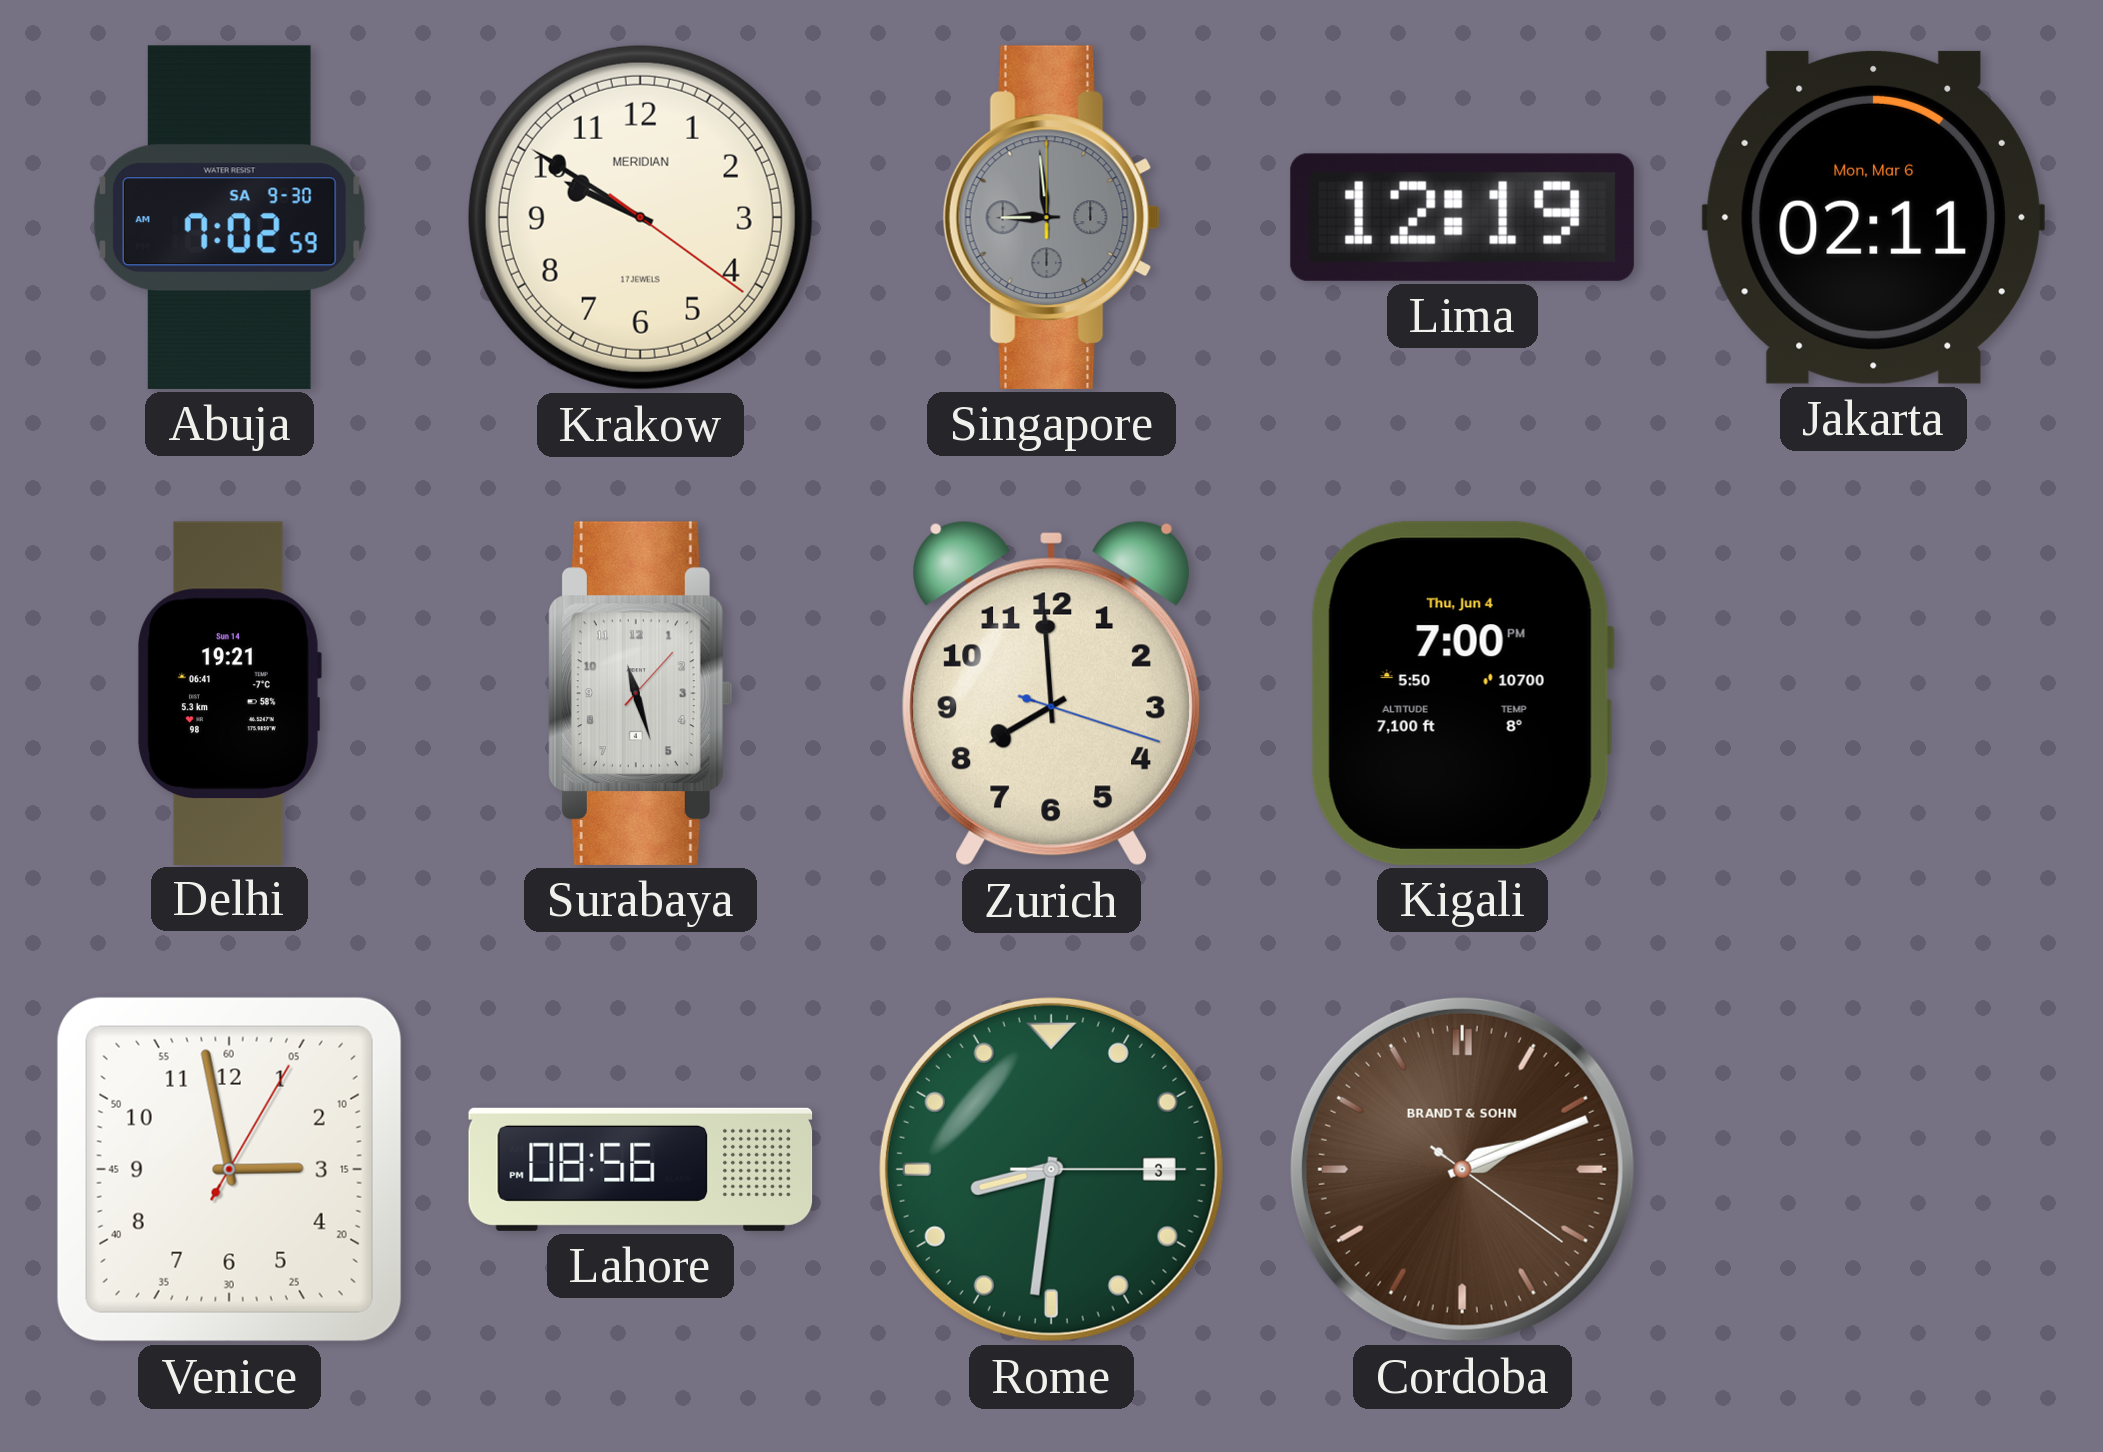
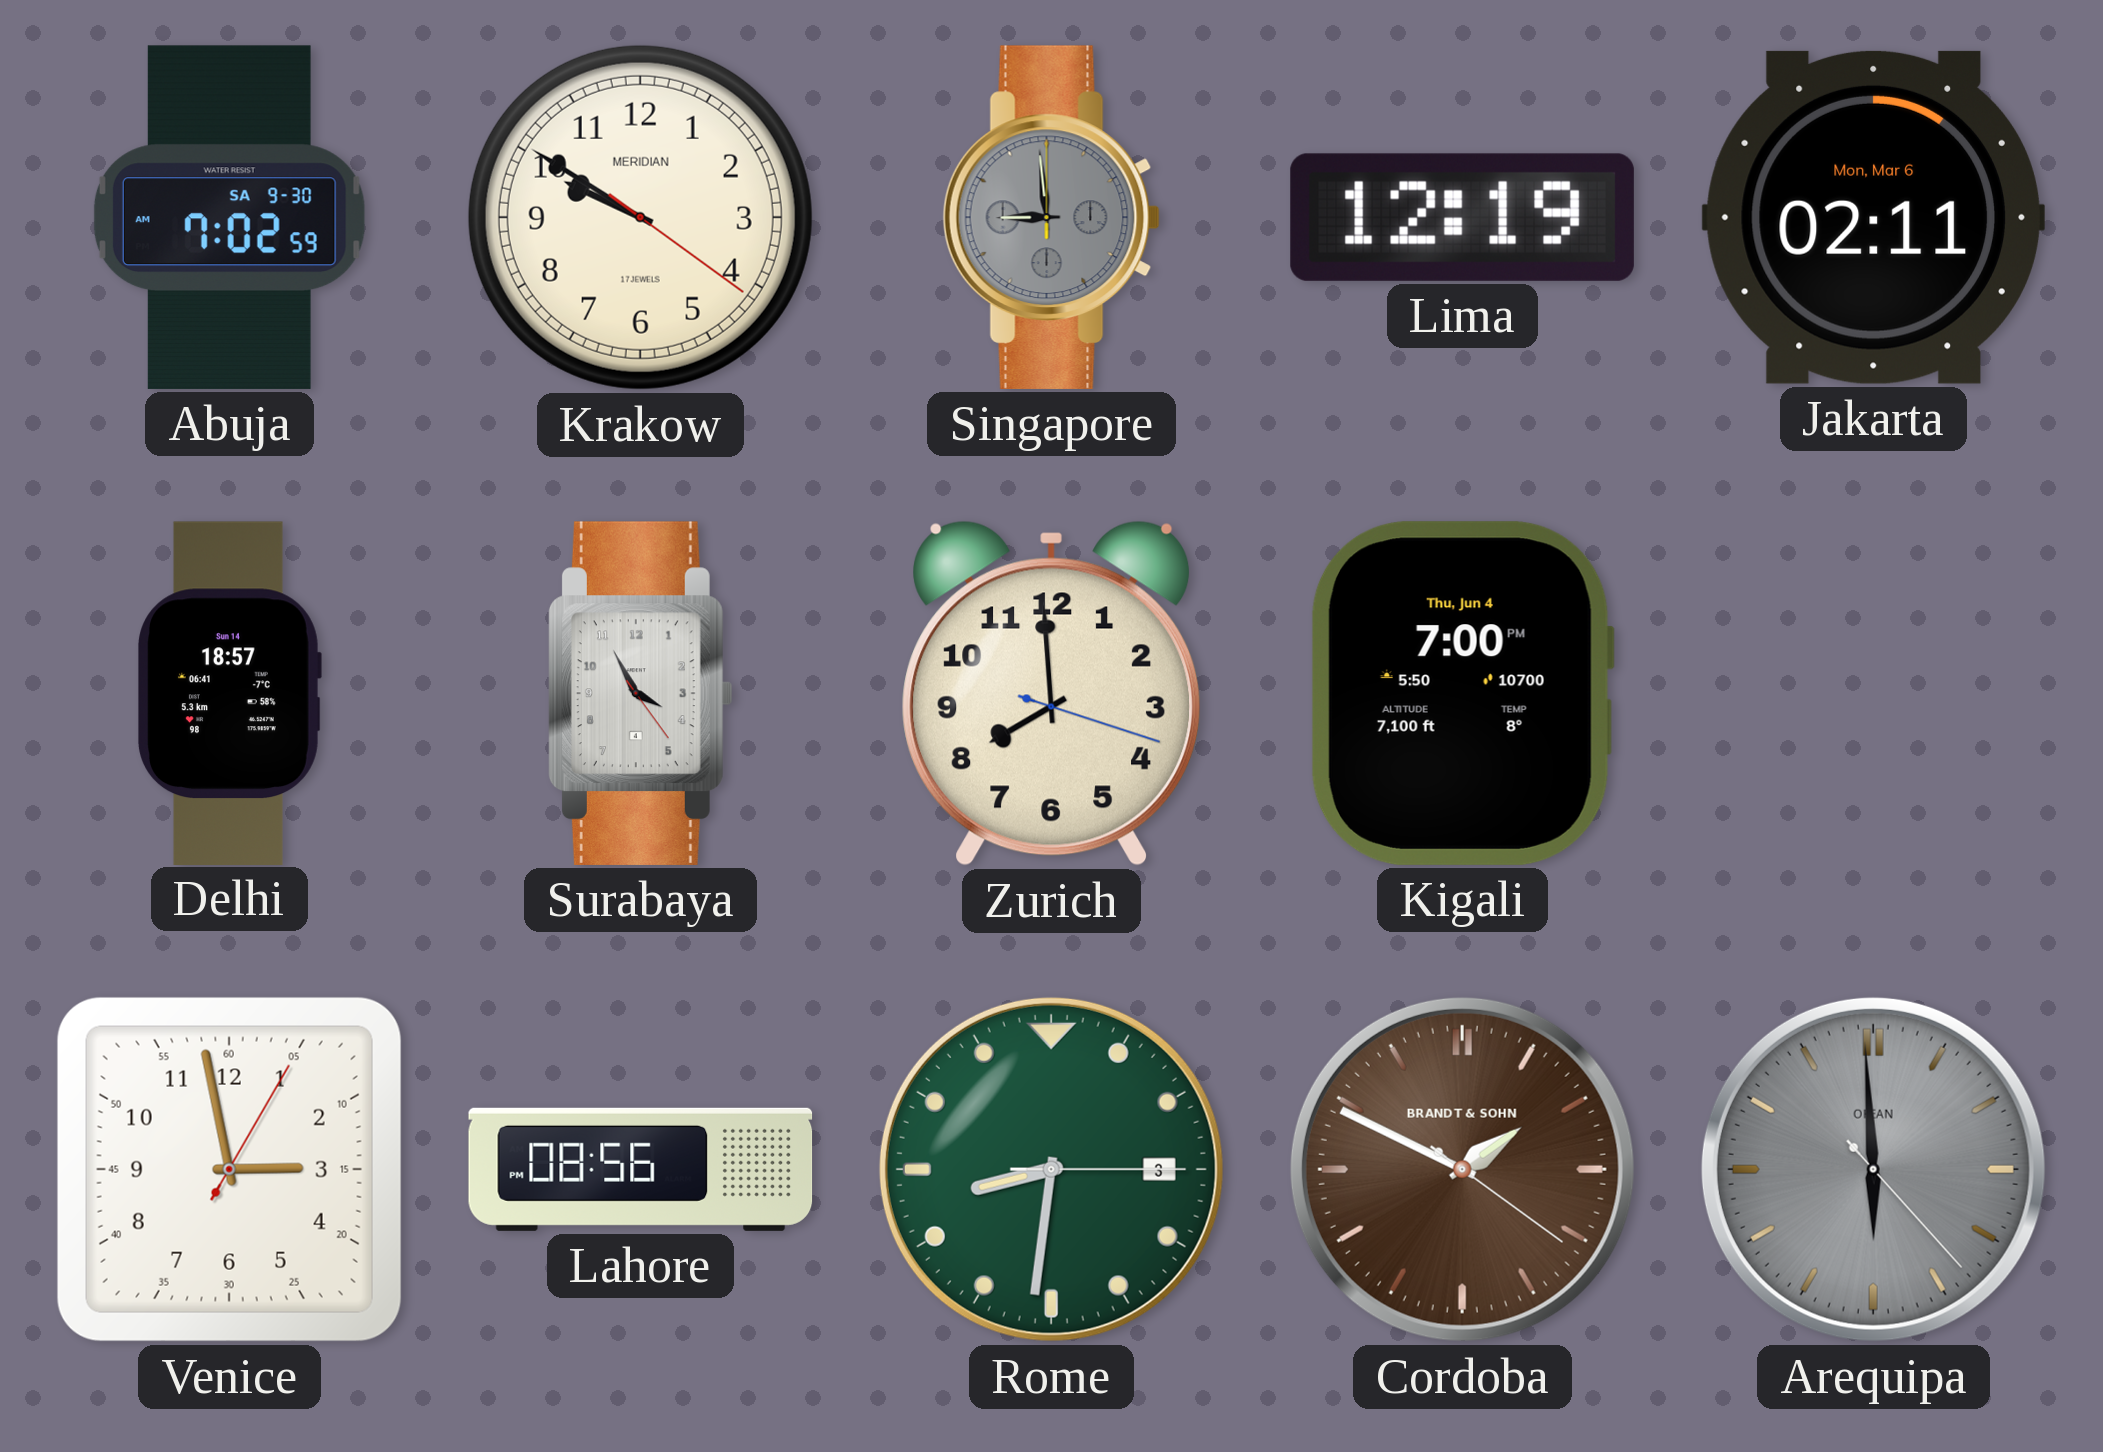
Delhi: 19:21 -> 18:57 (230, 693)
Surabaya: 11:27 -> 3:55 (640, 693)
Cordoba: 2:11 -> 1:49 (1462, 1169)
Arequipa: none -> 5:59 (1873, 1169)
